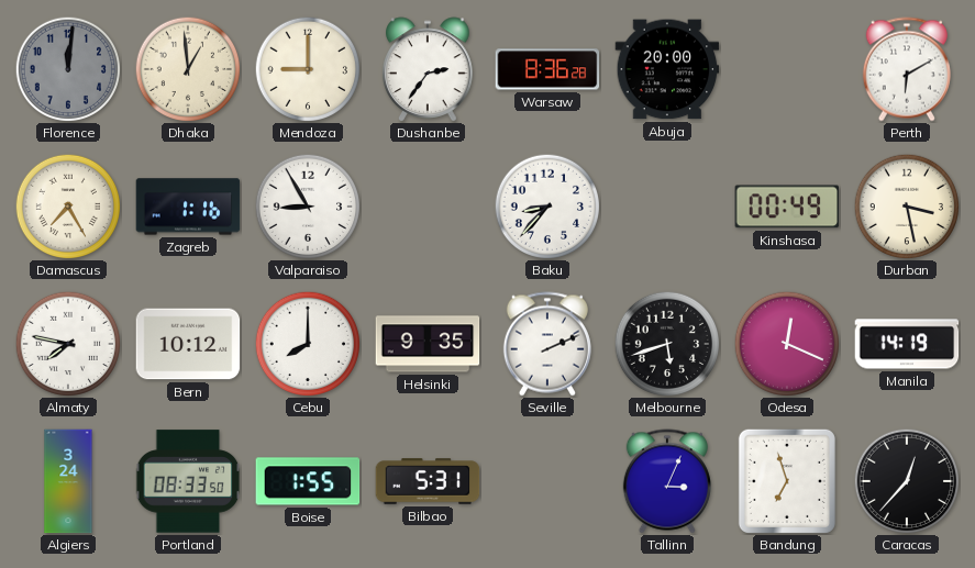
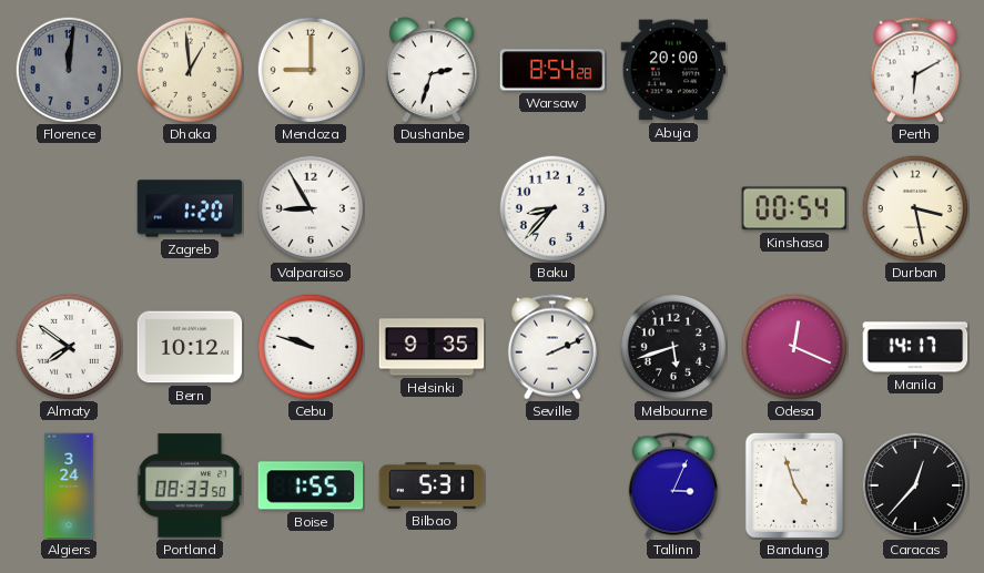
Dushanbe: 2:36 -> 2:33 (432, 70)
Warsaw: 8:36 -> 8:54 (552, 70)
Damascus: 7:25 -> none (67, 205)
Zagreb: 1:16 -> 1:20 (190, 208)
Kinshasa: 00:49 -> 00:54 (794, 208)
Almaty: 7:47 -> 7:51 (68, 346)
Cebu: 8:00 -> 9:48 (310, 346)
Manila: 14:19 -> 14:17 (915, 347)
Bandung: 6:57 -> 4:57 (794, 485)
